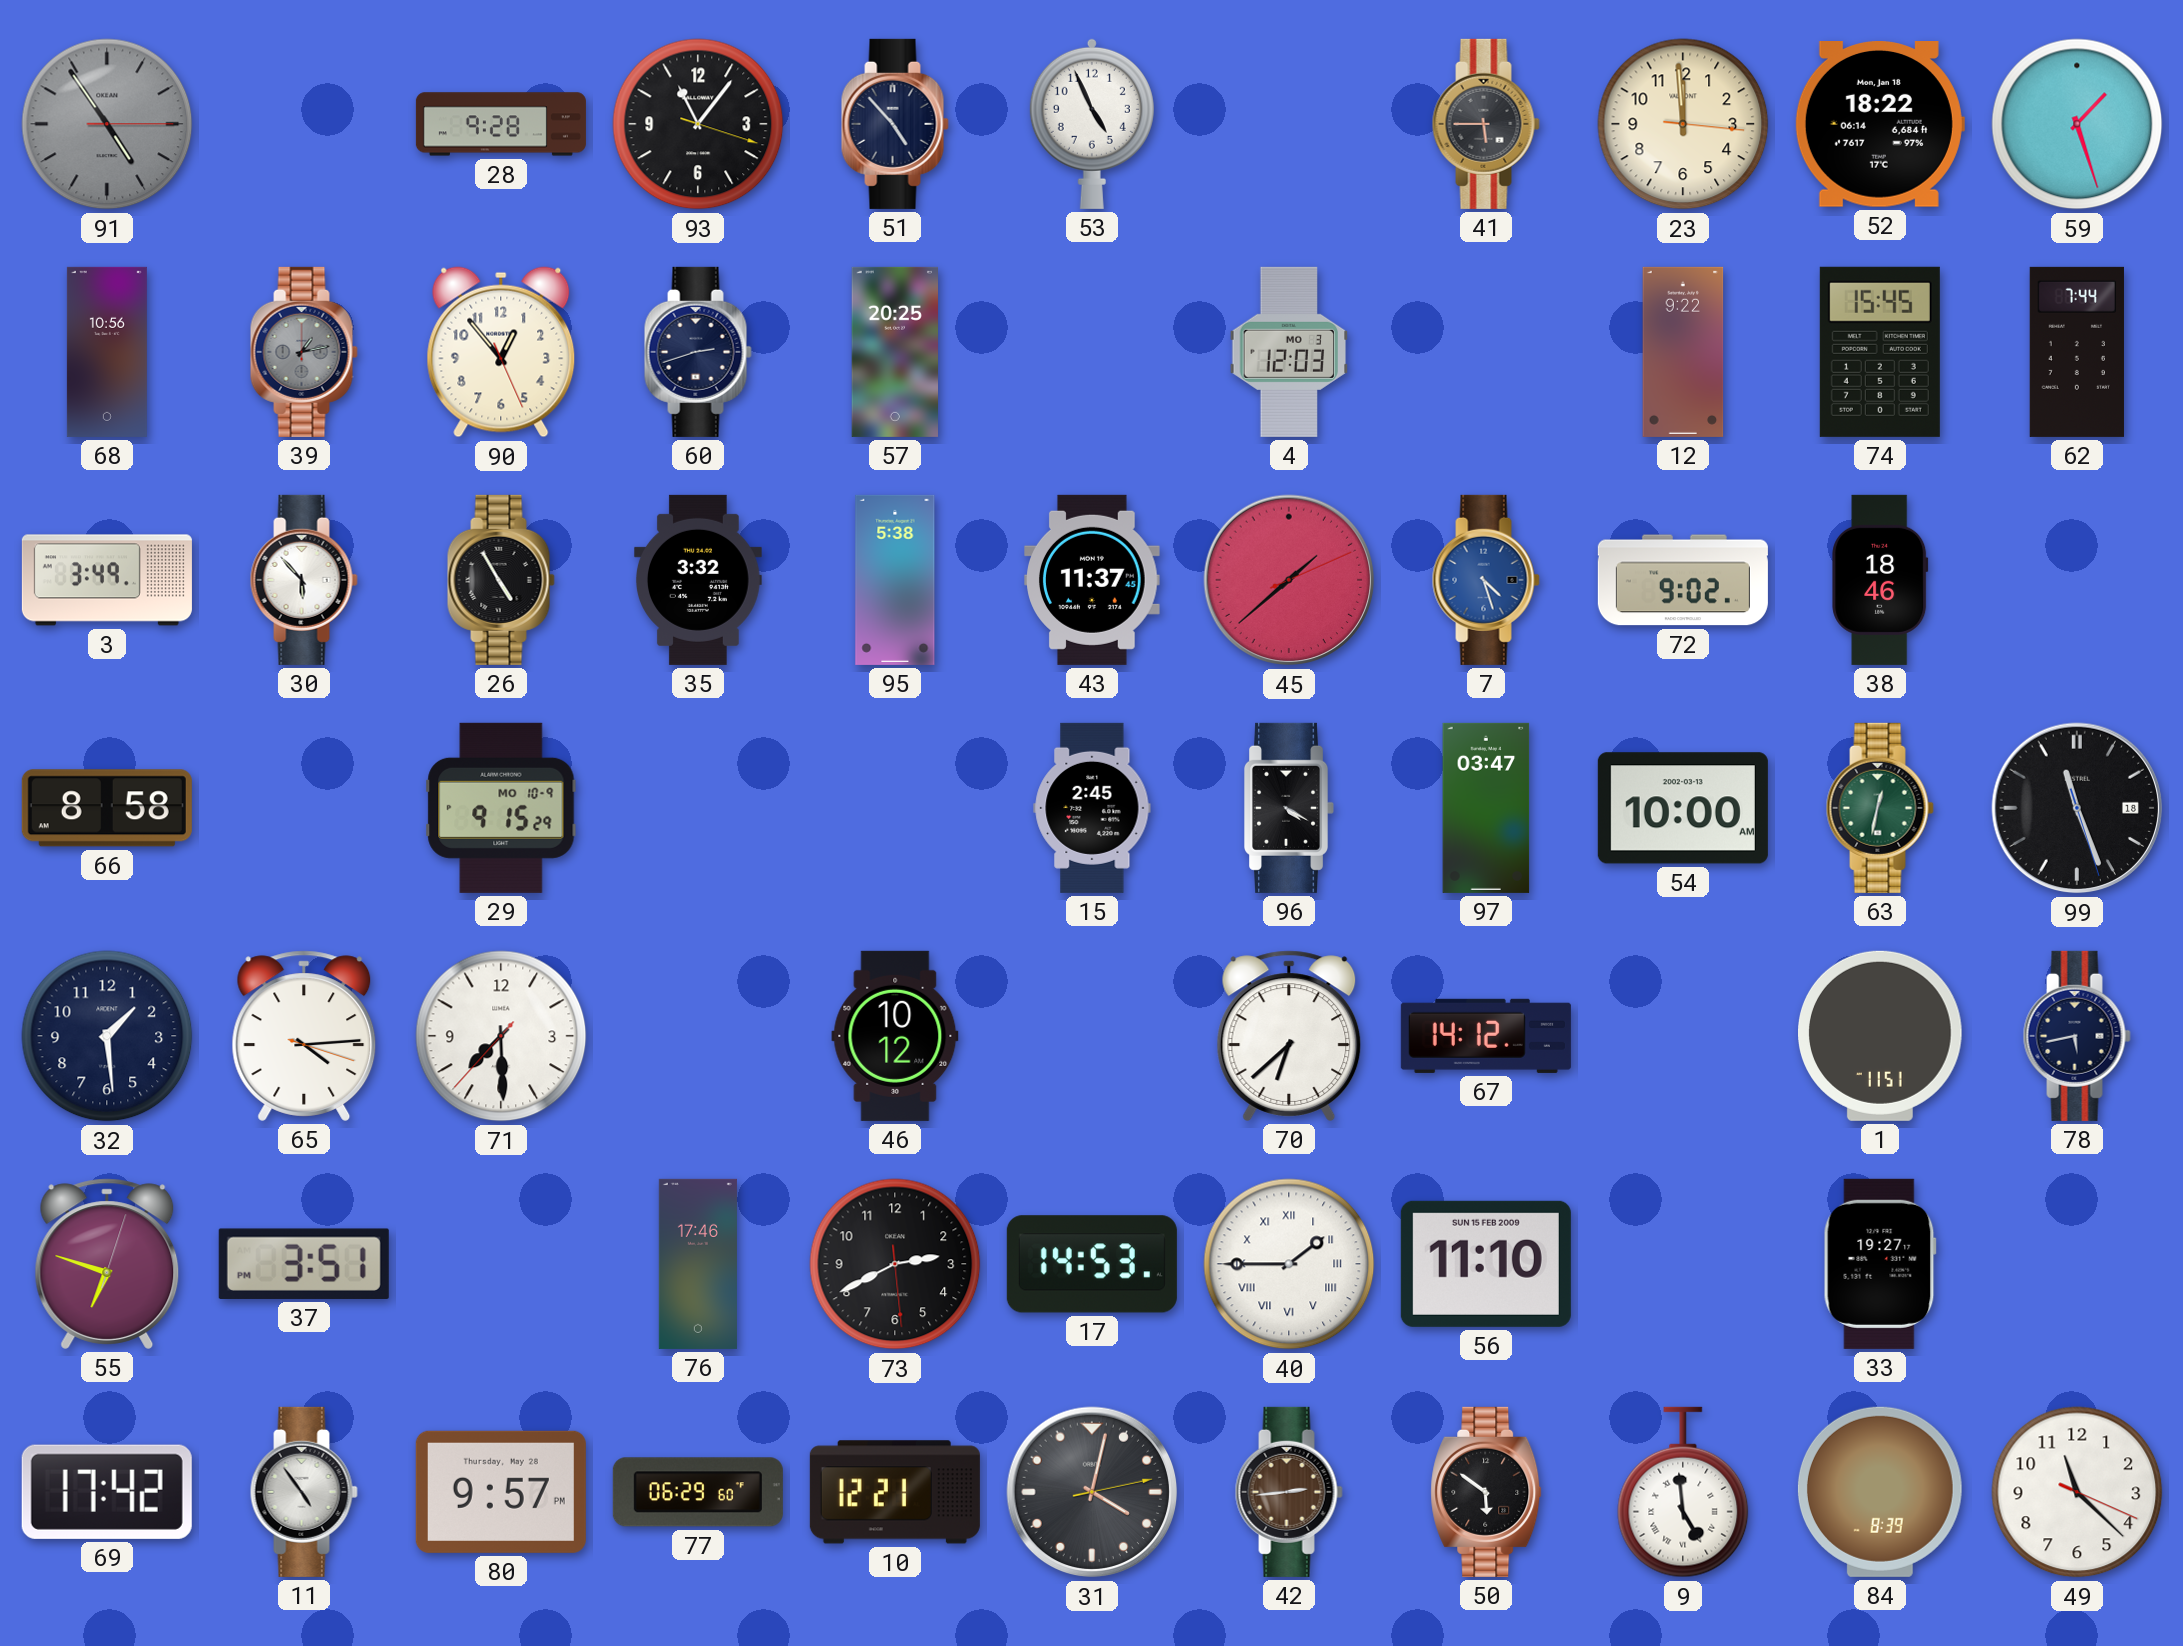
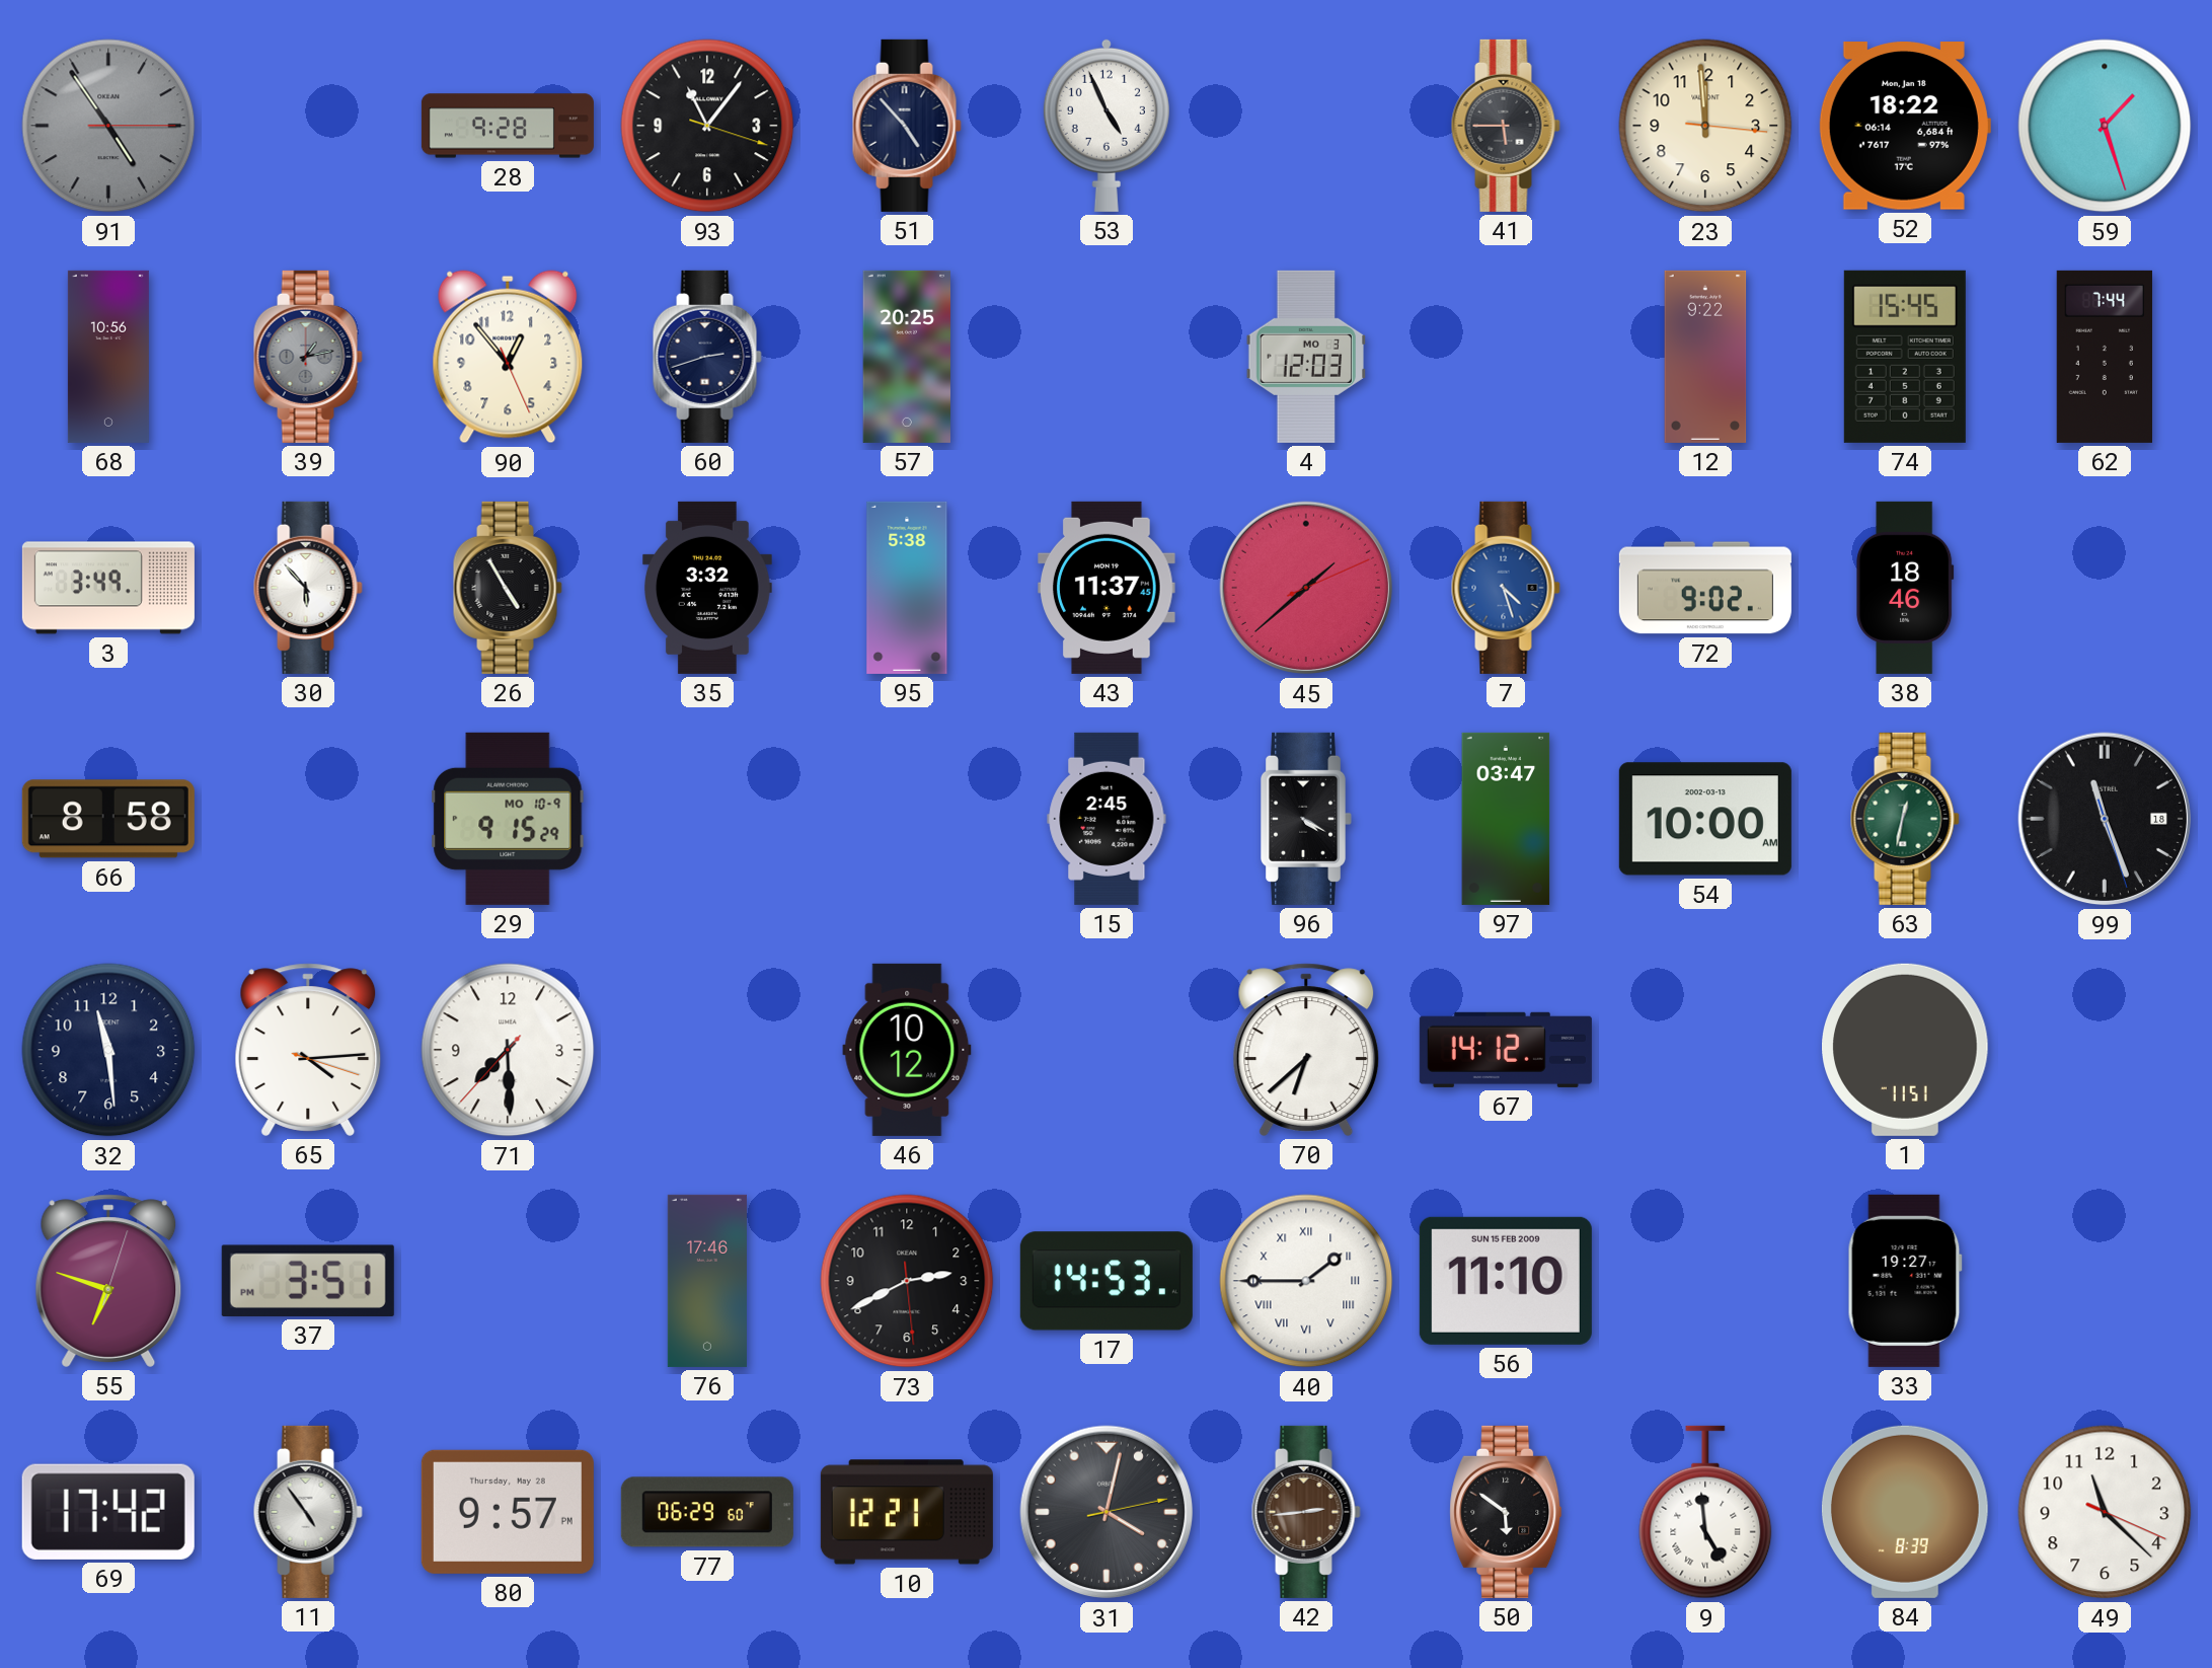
32: 1:29 -> 11:29 (108, 1050)
78: 5:43 -> none (2077, 1036)
